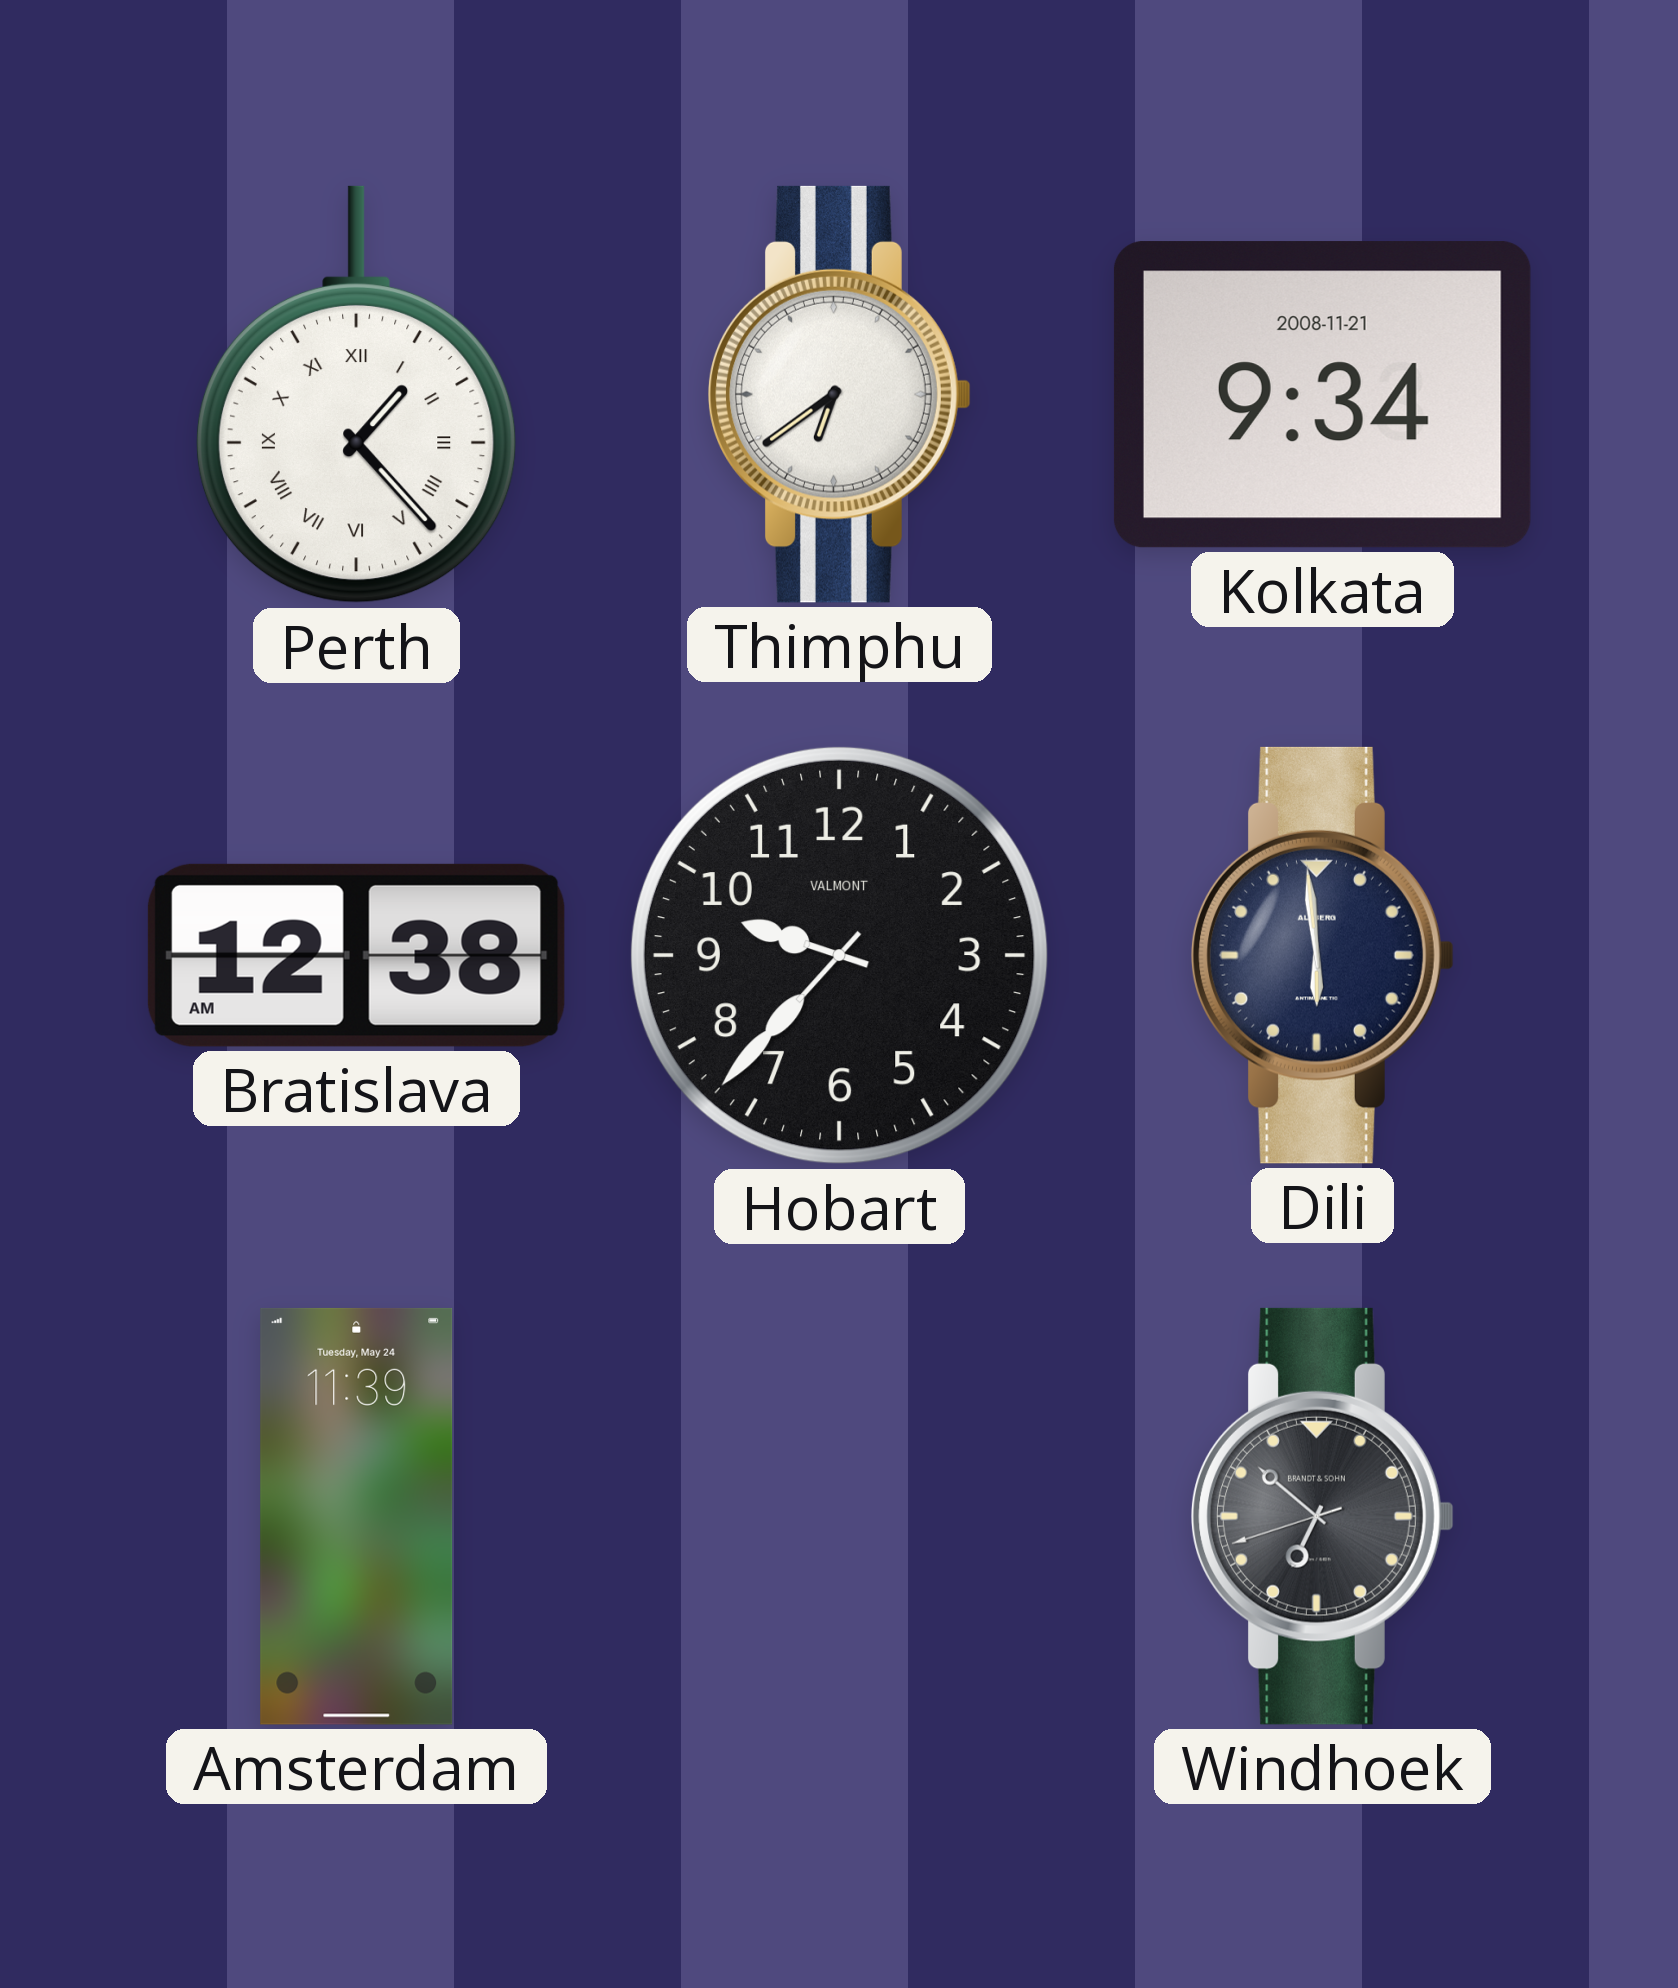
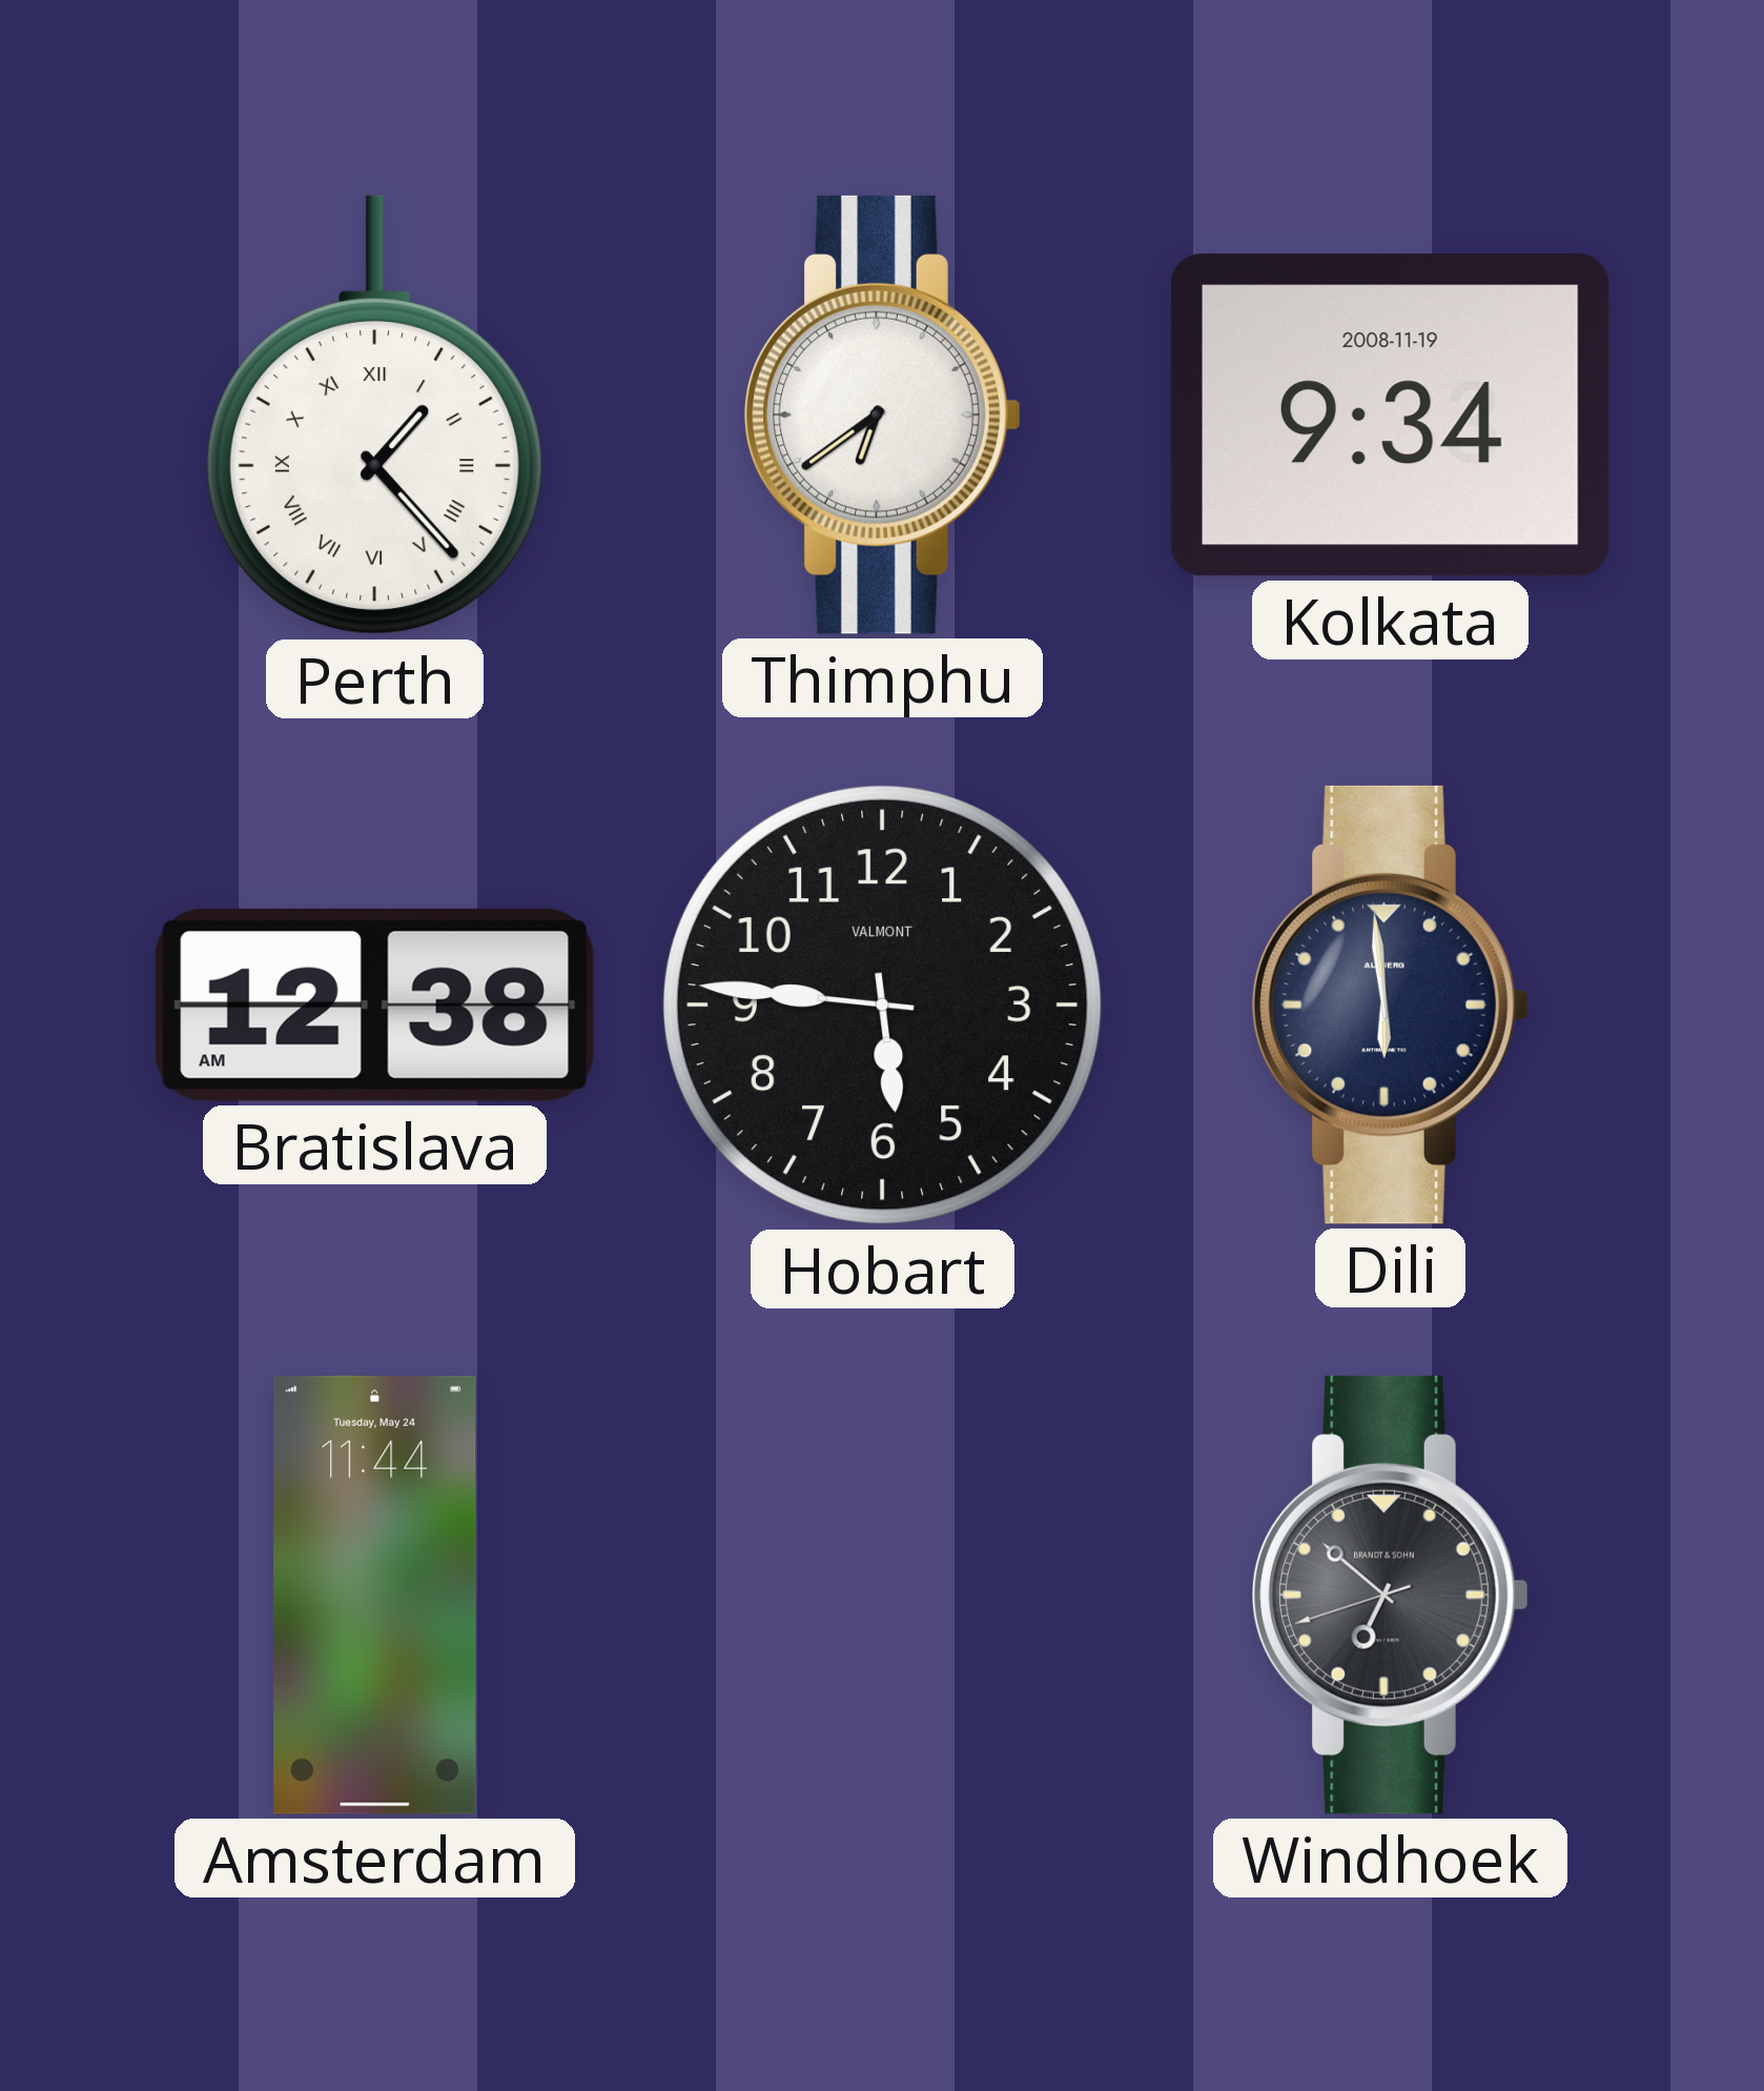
Kolkata date: 2008-11-21 -> 2008-11-19 (1390, 415)
Hobart: 9:37 -> 5:46 (882, 1004)
Amsterdam: 11:39 -> 11:44 (375, 1595)
